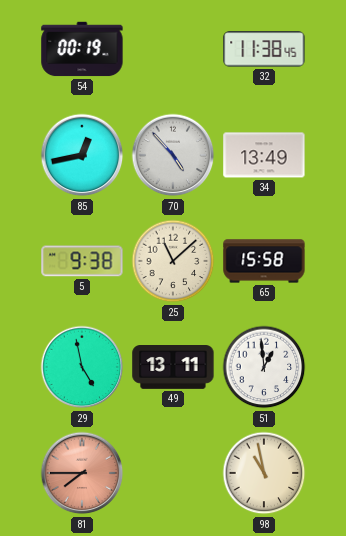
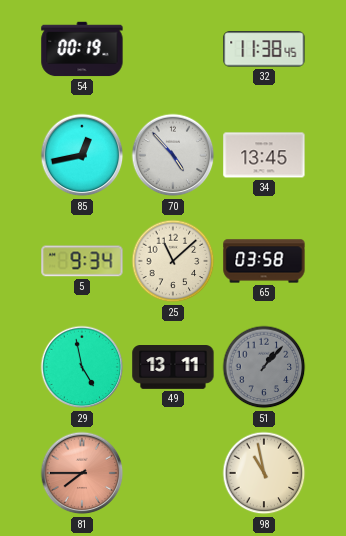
34: 13:49 -> 13:45 (264, 155)
5: 9:38 -> 9:34 (82, 261)
65: 15:58 -> 03:58 (264, 261)
51: 12:59 -> 1:07 (264, 367)
51 dial: white -> grey (264, 367)
